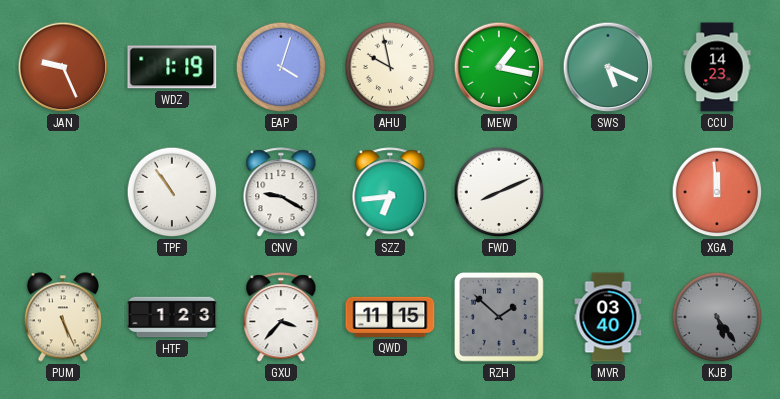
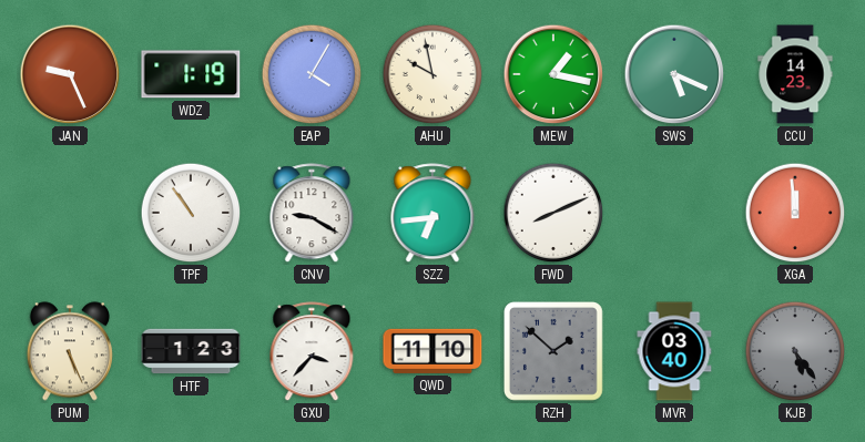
EAP: 4:03 -> 4:05 (312, 74)
QWD: 11:15 -> 11:10 (432, 351)
